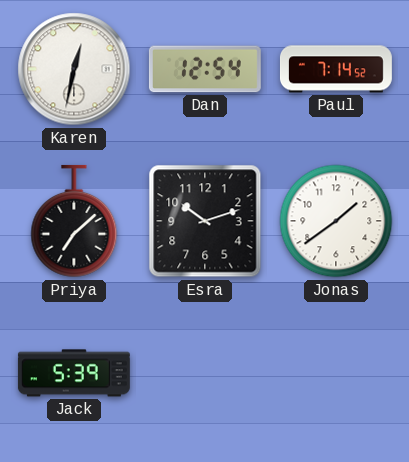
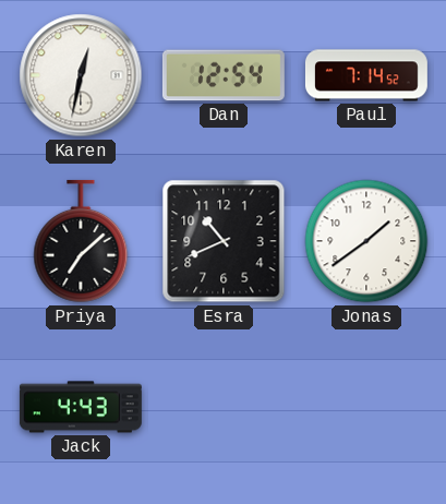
Esra: 10:12 -> 10:41 (224, 241)
Jack: 5:39 -> 4:43 (81, 407)
